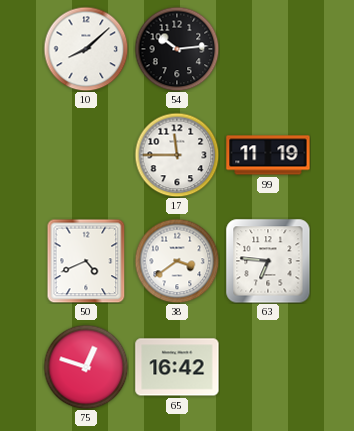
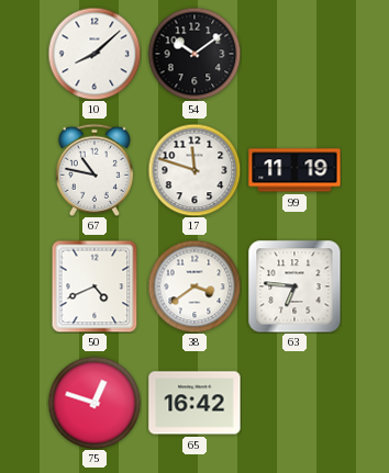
54: 10:14 -> 10:09 (194, 54)
67: none -> 10:47 (95, 170)
17: 11:45 -> 11:48 (194, 170)
